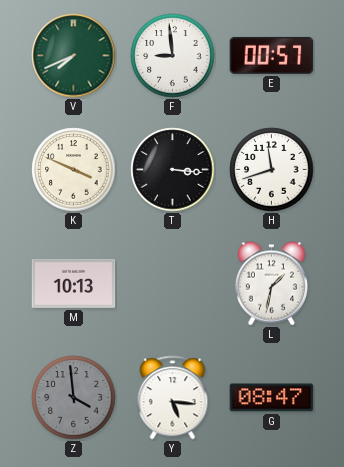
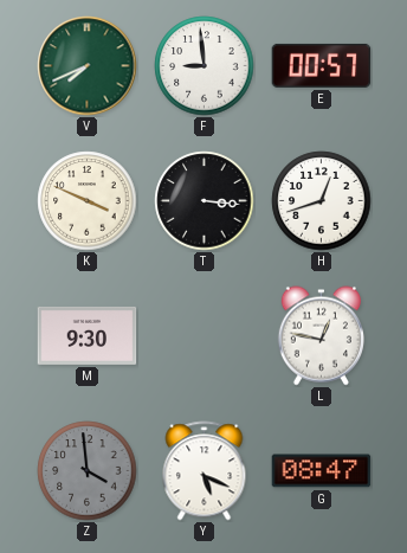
H: 11:42 -> 12:42 (322, 201)
M: 10:13 -> 9:30 (88, 335)
L: 1:32 -> 12:47 (321, 336)
Y: 5:16 -> 5:19 (205, 471)
